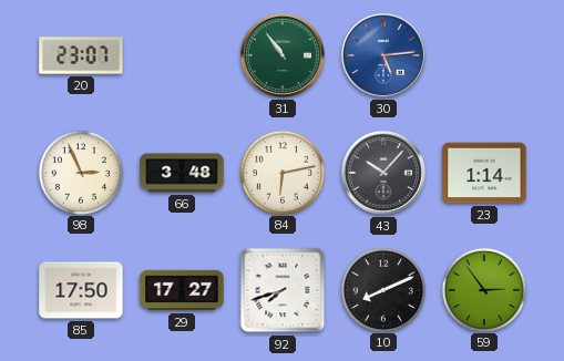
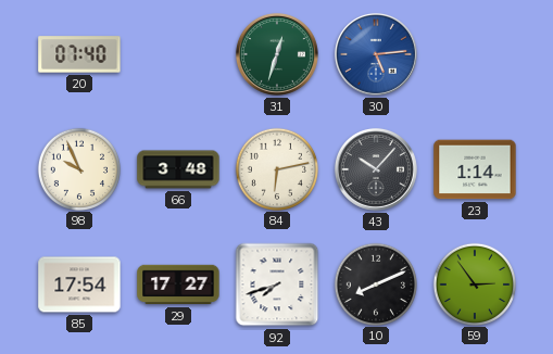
20: 23:07 -> 07:40 (79, 54)
31: 10:54 -> 12:33 (277, 54)
98: 2:56 -> 9:56 (78, 168)
85: 17:50 -> 17:54 (79, 285)
